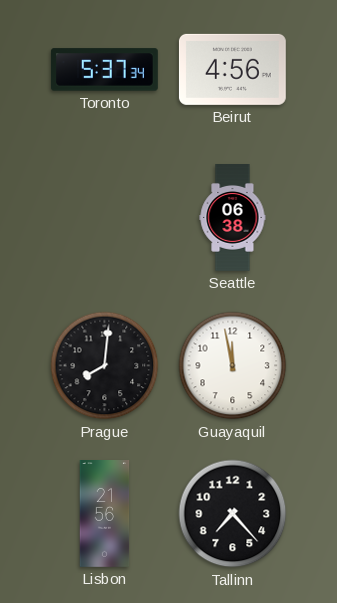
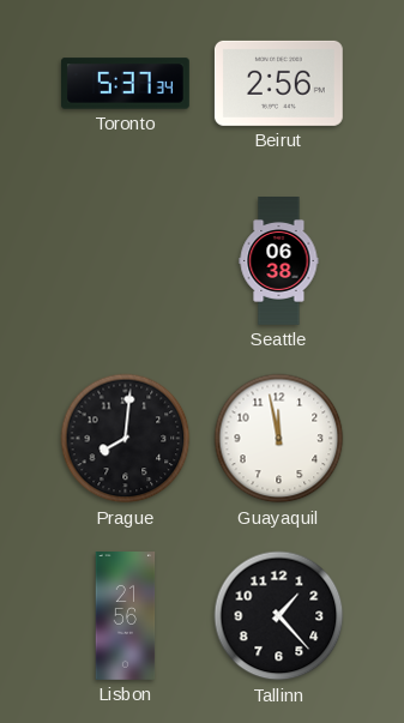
Beirut: 4:56 -> 2:56 (278, 83)
Tallinn: 7:23 -> 1:23 (279, 616)
